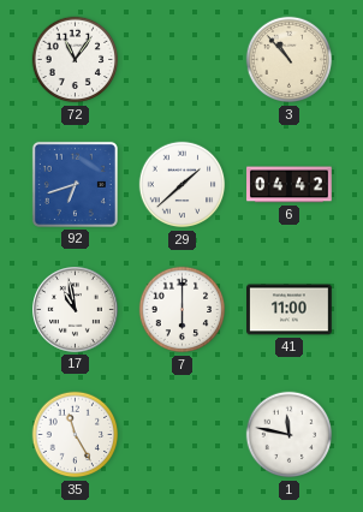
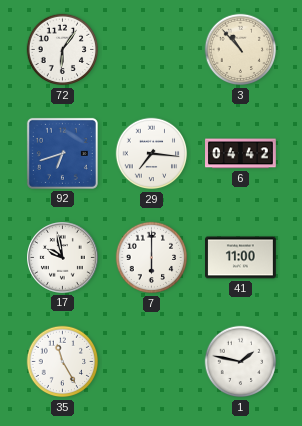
72: 11:06 -> 6:06 (63, 50)
29: 1:38 -> 7:16 (152, 154)
17: 10:58 -> 9:58 (63, 258)
1: 11:47 -> 1:47 (241, 362)
